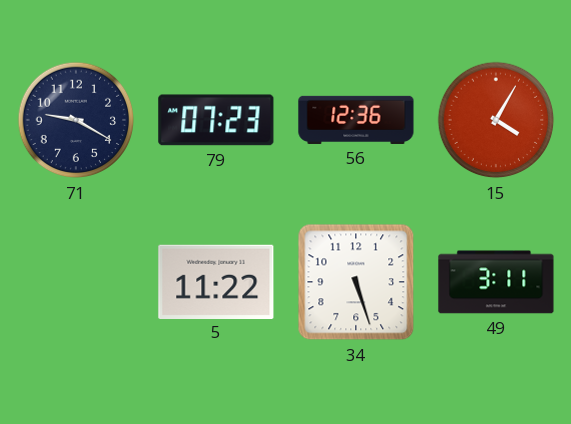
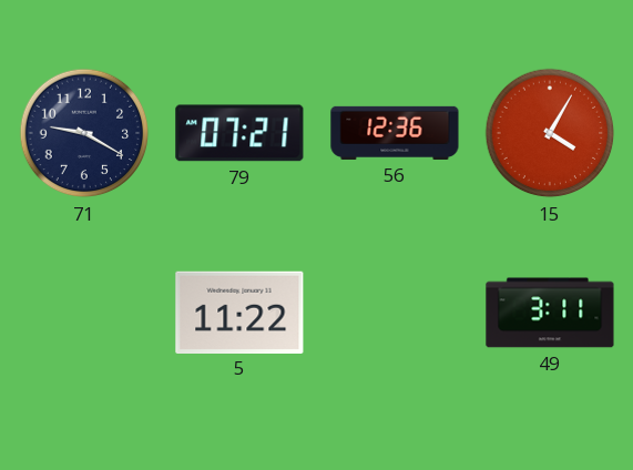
79: 07:23 -> 07:21 (239, 133)
34: 5:27 -> none (356, 282)
